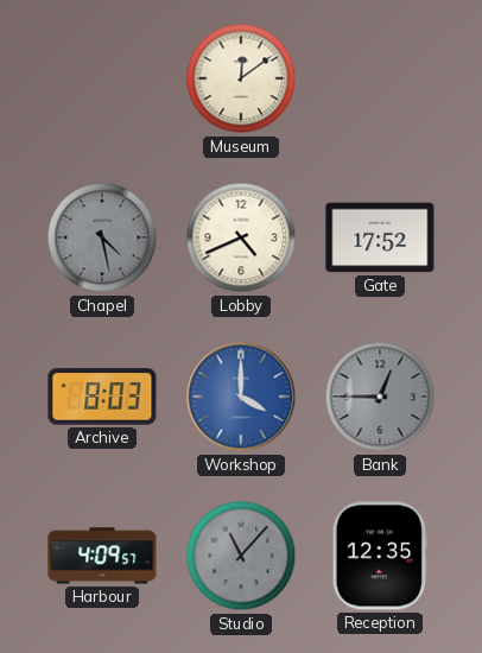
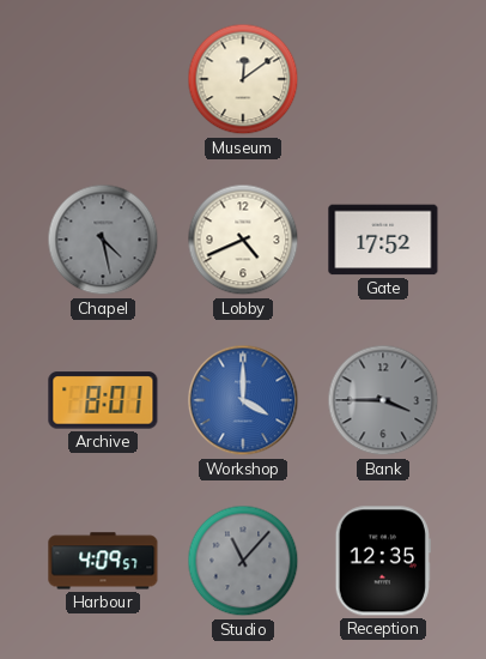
Archive: 8:03 -> 8:01 (103, 400)
Bank: 12:45 -> 3:45 (383, 400)
